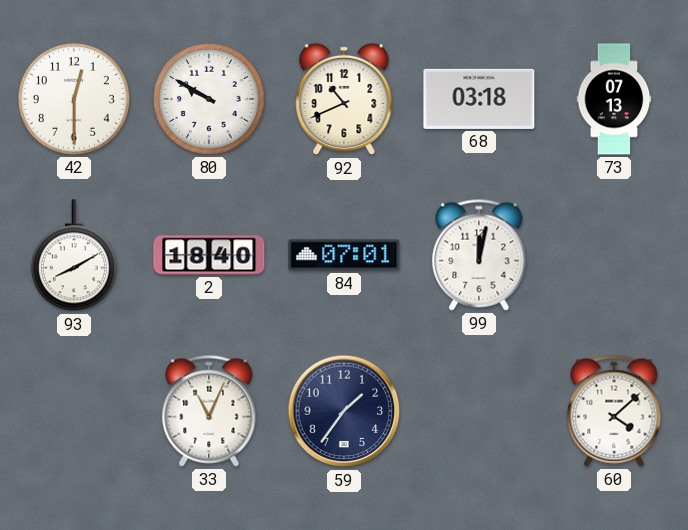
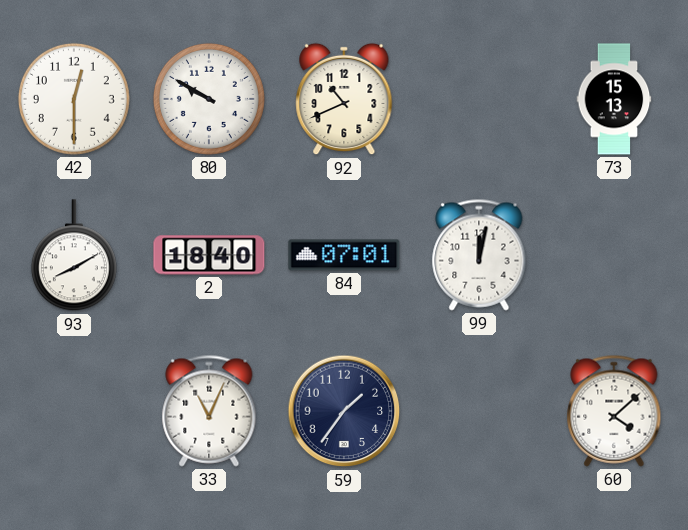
68: 03:18 -> none (479, 99)
73: 07:13 -> 15:13 (614, 99)
